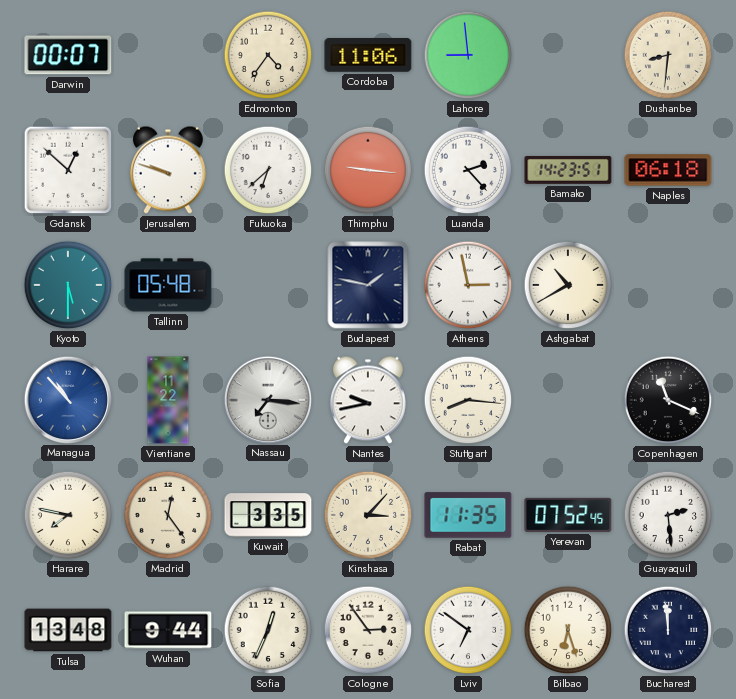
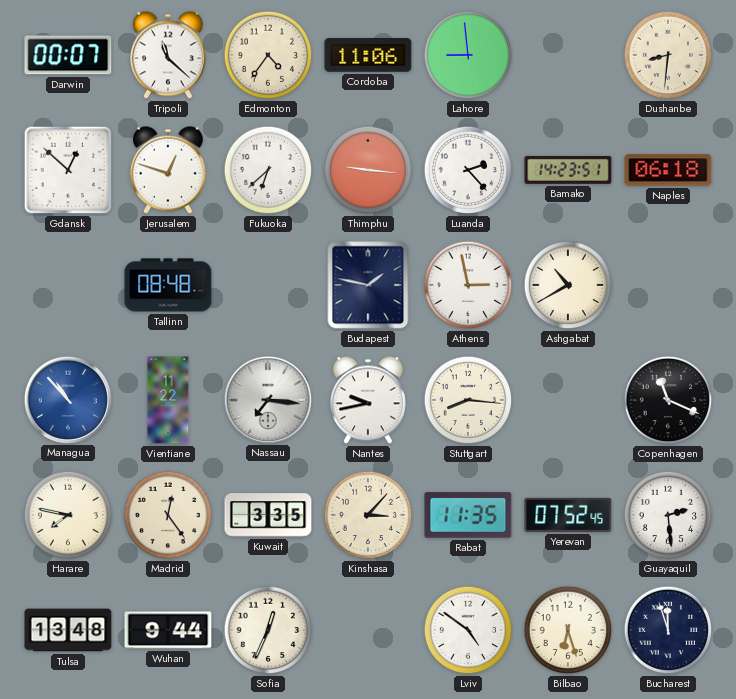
Tripoli: none -> 11:22 (169, 55)
Jerusalem: 9:48 -> 12:48 (169, 170)
Kyoto: 5:30 -> none (68, 285)
Tallinn: 05:48 -> 08:48 (168, 285)
Cologne: 2:54 -> none (368, 630)
Lviv: 6:51 -> 4:51 (468, 630)
Bucharest: 11:59 -> 11:57 (668, 630)
